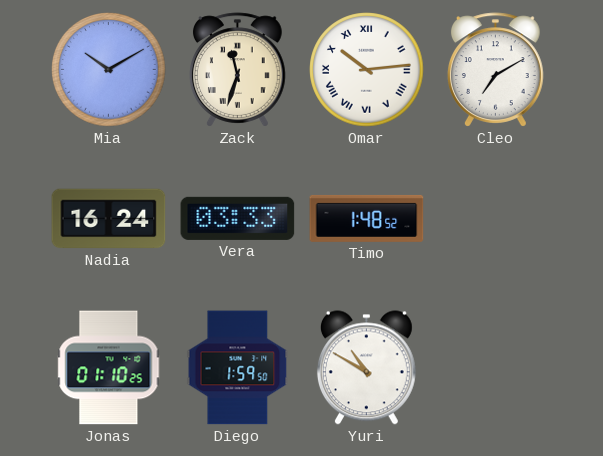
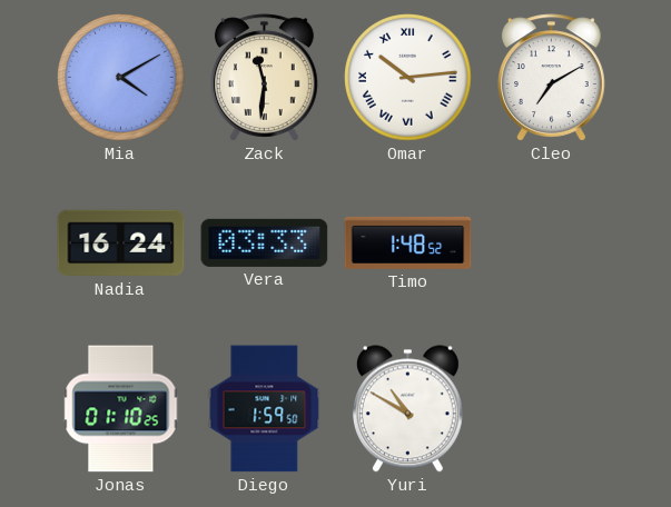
Mia: 10:10 -> 4:10 (121, 78)
Zack: 11:33 -> 11:31 (264, 78)
